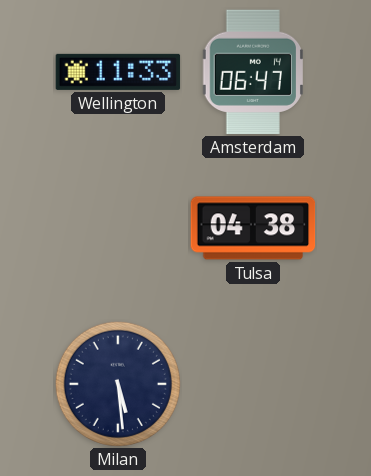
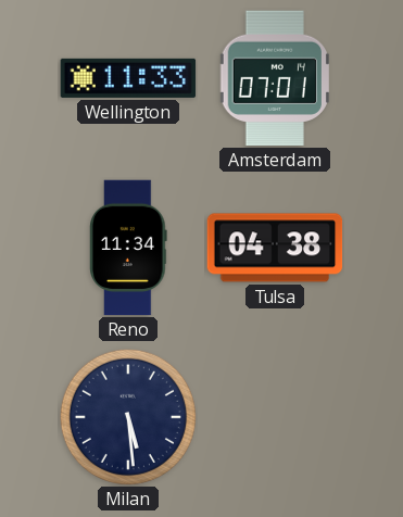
Amsterdam: 06:47 -> 07:01 (274, 78)
Reno: none -> 11:34 (128, 248)
